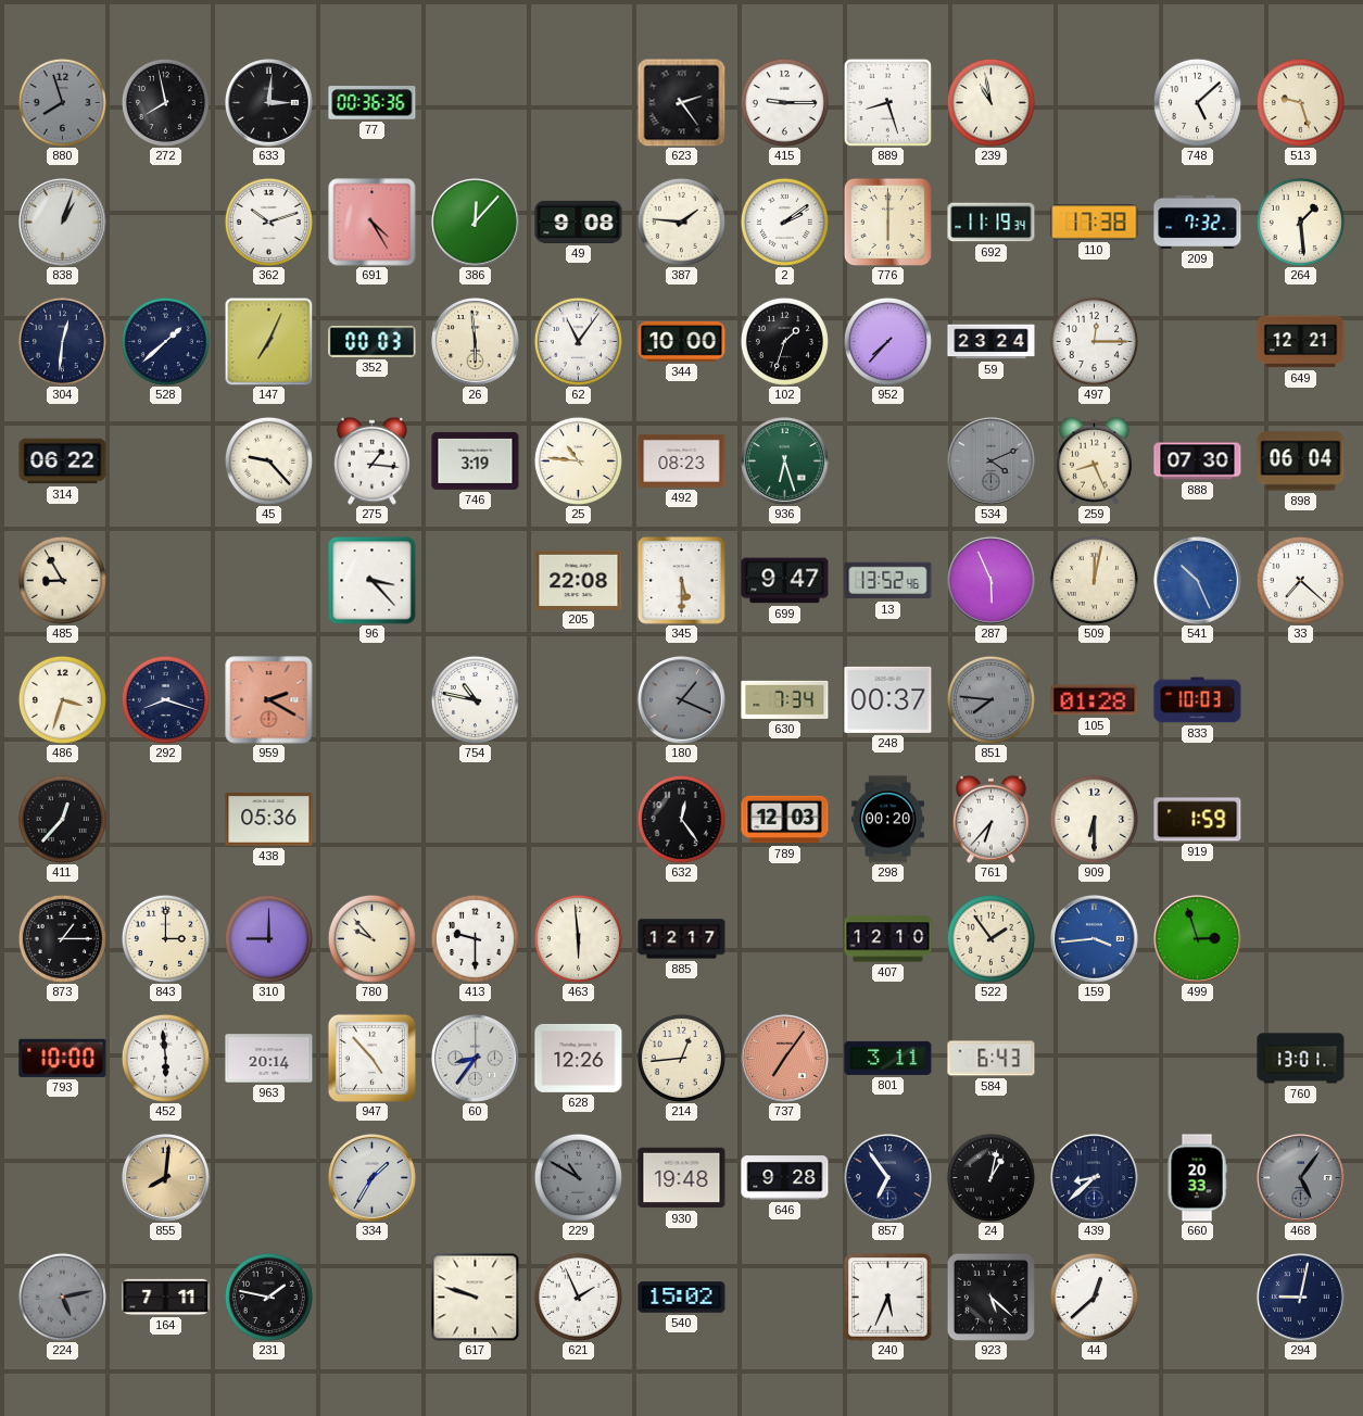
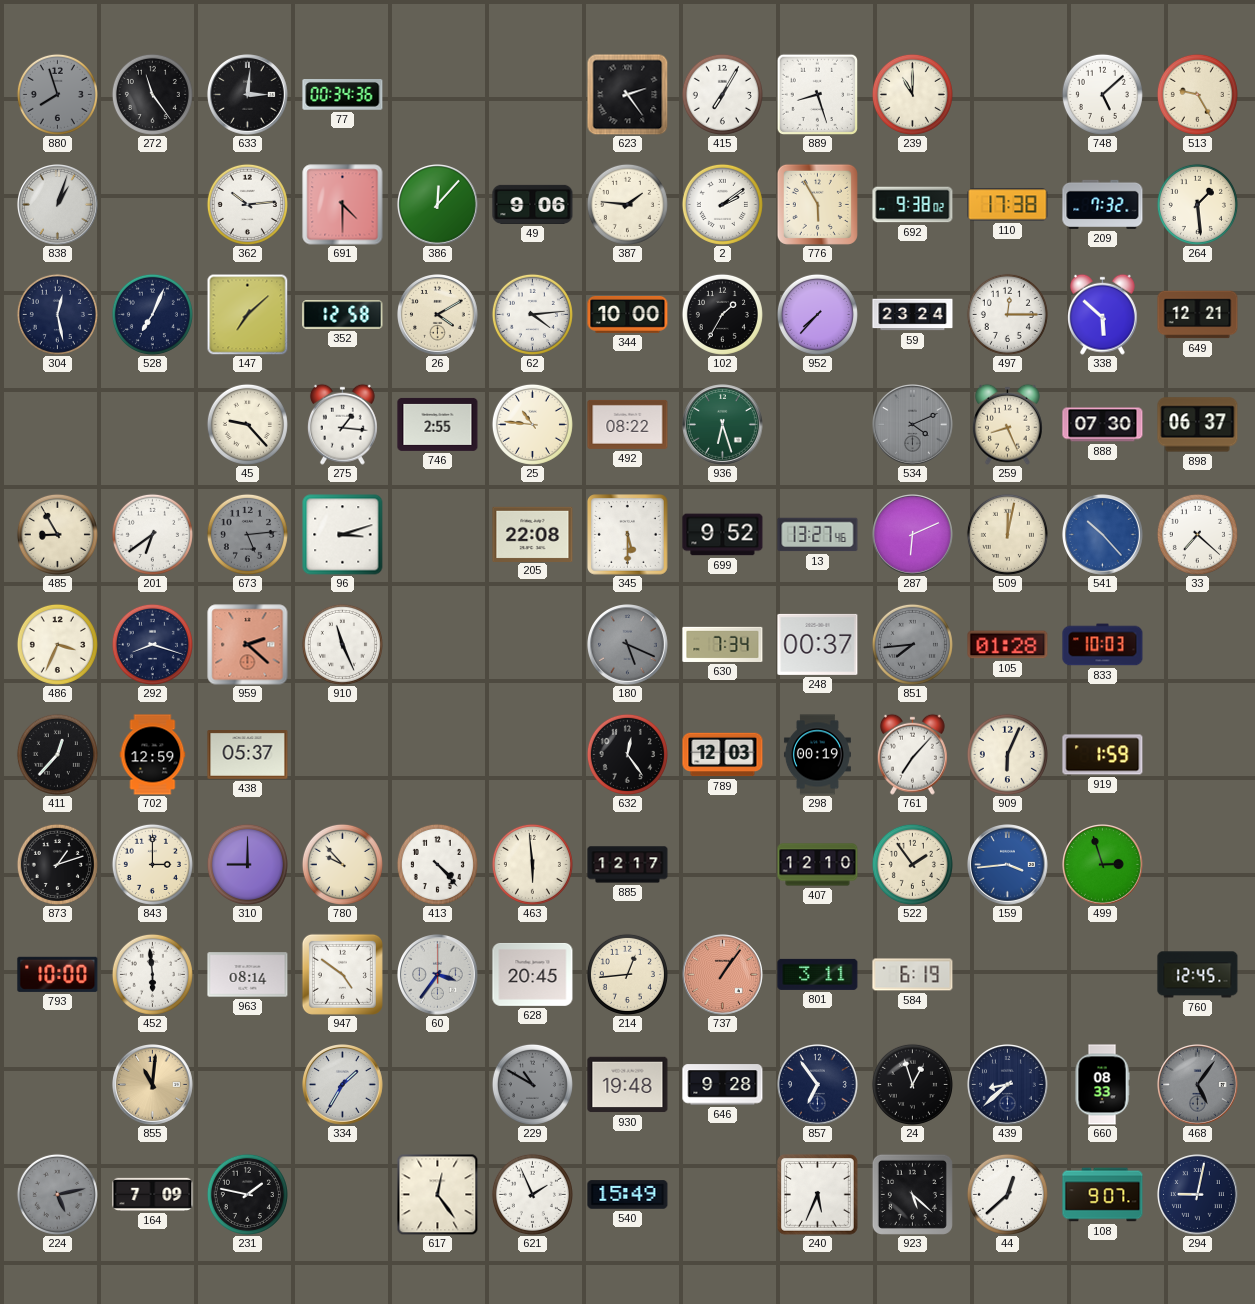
272: 7:58 -> 11:24 (152, 94)
77: 00:36 -> 00:34 (343, 95)
415: 9:15 -> 7:05 (722, 94)
239: 10:58 -> 11:00 (912, 94)
513: 9:27 -> 9:25 (1197, 94)
362: 10:12 -> 10:14 (247, 204)
691: 4:25 -> 4:30 (343, 205)
49: 9:08 -> 9:06 (533, 204)
776: 6:00 -> 5:55 (817, 204)
692: 11:19 -> 9:38 (913, 205)
304: 12:31 -> 12:28 (57, 314)
528: 1:38 -> 7:04 (152, 314)
147: 7:04 -> 7:08 (247, 314)
352: 00:03 -> 12:58 (343, 315)
26: 5:59 -> 4:10 (438, 315)
62: 11:06 -> 4:14 (532, 314)
102: 1:33 -> 1:35 (722, 314)
338: none -> 5:52 (1102, 314)
314: 06:22 -> none (63, 462)
746: 3:19 -> 2:55 (438, 424)
492: 08:23 -> 08:22 (628, 424)
898: 06:04 -> 06:37 (1198, 425)
201: none -> 6:39 (152, 534)
673: none -> 5:14 (247, 534)
96: 3:23 -> 3:12 (343, 535)
699: 9:47 -> 9:52 (723, 535)
13: 13:52 -> 13:27 (818, 535)
287: 5:56 -> 6:11 (913, 535)
541: 10:26 -> 10:23 (1103, 535)
486: 3:33 -> 3:34 (57, 644)
959: 2:20 -> 2:22 (248, 645)
910: none -> 11:26 (342, 644)
754: 10:47 -> none (475, 699)
180: 1:19 -> 5:19 (628, 645)
851: 7:46 -> 7:44 (912, 644)
702: none -> 12:59 (153, 755)
438: 05:36 -> 05:37 (248, 755)
298: 00:20 -> 00:19 (817, 755)
761: 6:37 -> 7:07 (912, 754)
909: 6:30 -> 6:04 (1007, 754)
873: 1:15 -> 1:12 (57, 864)
413: 9:30 -> 4:23 (437, 864)
963: 20:14 -> 08:14 (248, 975)
947: 4:53 -> 4:51 (342, 974)
60: 8:36 -> 3:36 (438, 975)
628: 12:26 -> 20:45 (533, 974)
737: 7:06 -> 1:06 (723, 975)
584: 6:43 -> 6:19 (913, 975)
760: 13:01 -> 12:45 (1198, 975)
855: 8:01 -> 11:01 (153, 1085)
24: 1:02 -> 12:57 (912, 1084)
660: 20:33 -> 08:33 (1102, 1085)
164: 7:11 -> 7:09 (153, 1194)
617: 9:48 -> 12:24 (437, 1194)
540: 15:02 -> 15:49 (628, 1195)
108: none -> 9:07 (1103, 1195)
